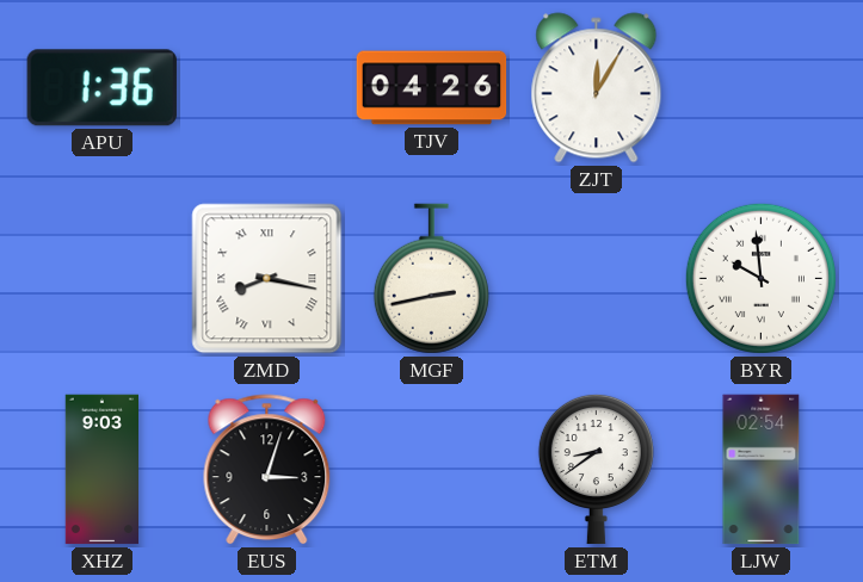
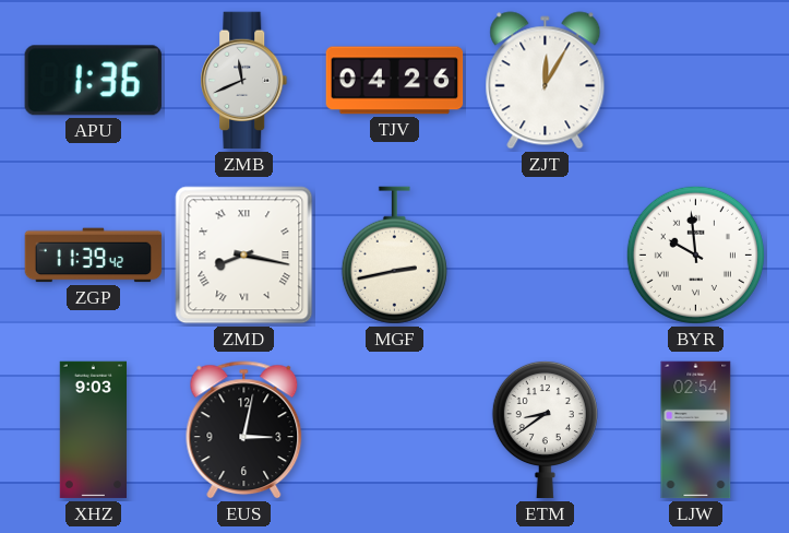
ZMB: none -> 11:41 (244, 81)
ZGP: none -> 11:39 (94, 256)
EUS: 3:03 -> 3:02 (244, 430)
